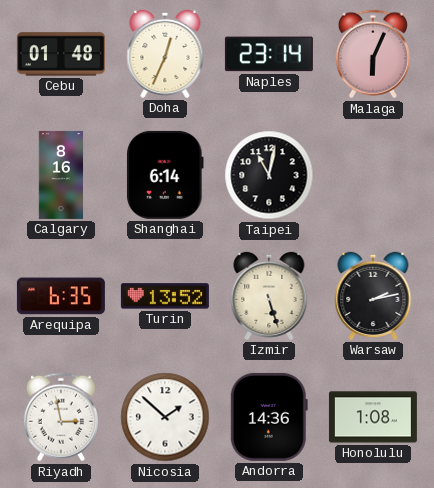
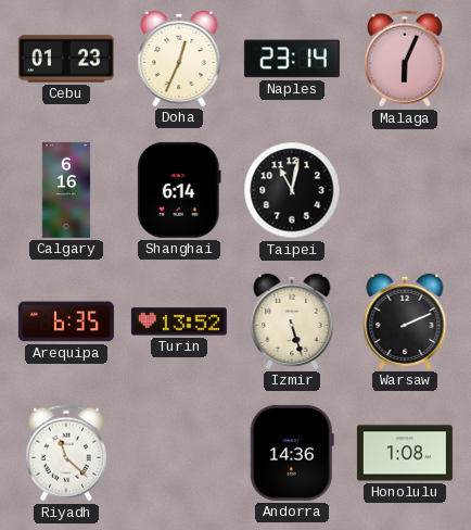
Cebu: 01:48 -> 01:23 (66, 59)
Calgary: 8:16 -> 6:16 (66, 190)
Warsaw: 2:13 -> 2:11 (405, 321)
Riyadh: 2:58 -> 11:22 (66, 453)
Nicosia: 1:52 -> none (165, 417)
